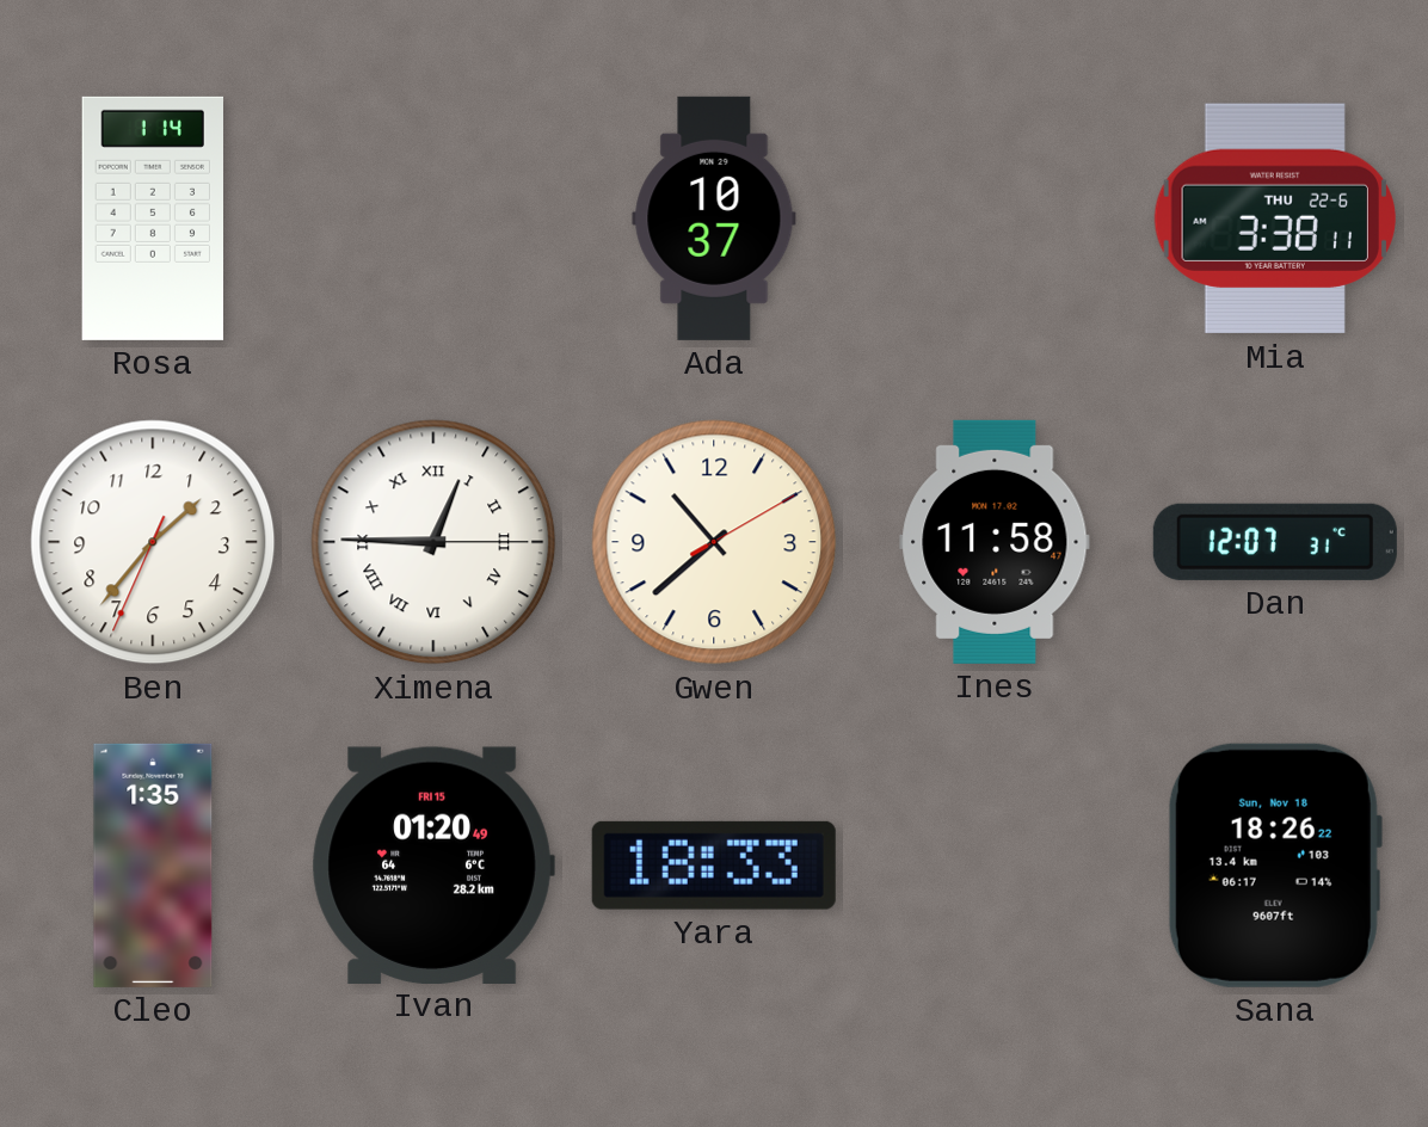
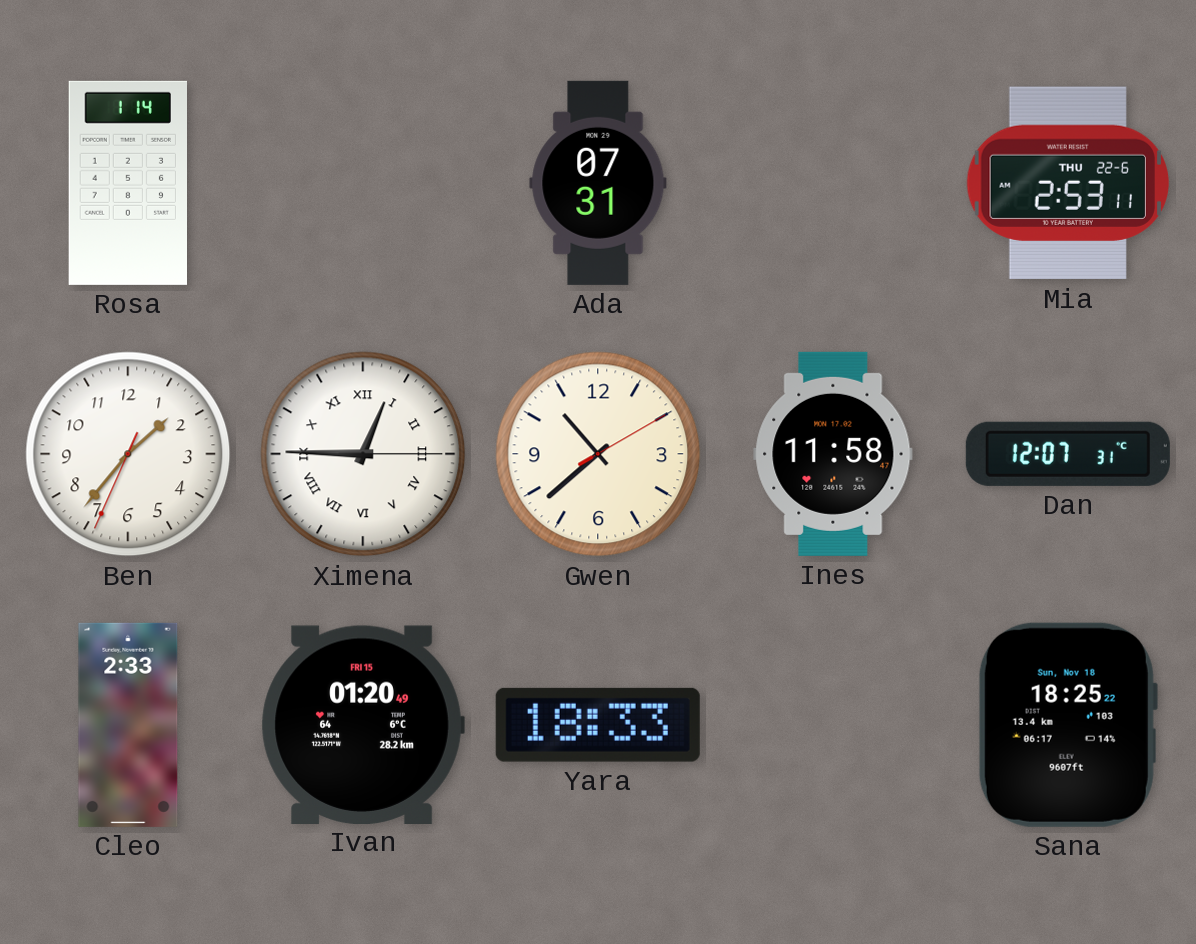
Ada: 10:37 -> 07:31 (598, 183)
Mia: 3:38 -> 2:53 (1067, 183)
Cleo: 1:35 -> 2:33 (128, 725)
Sana: 18:26 -> 18:25 (1068, 725)
